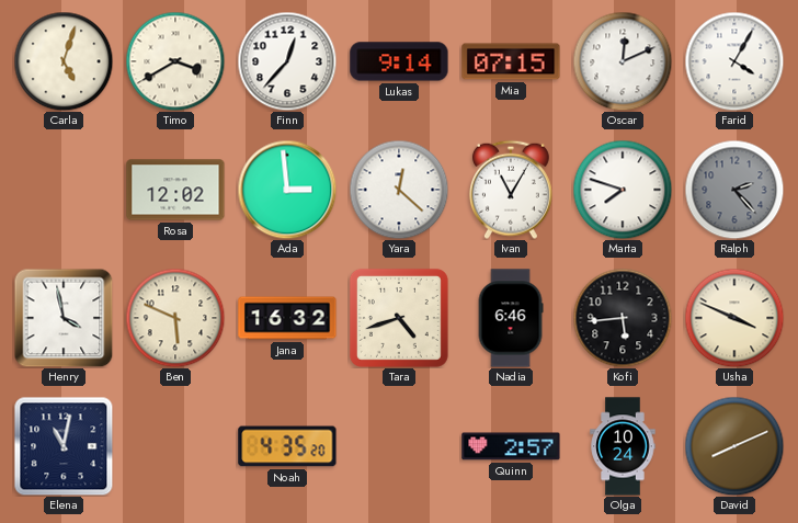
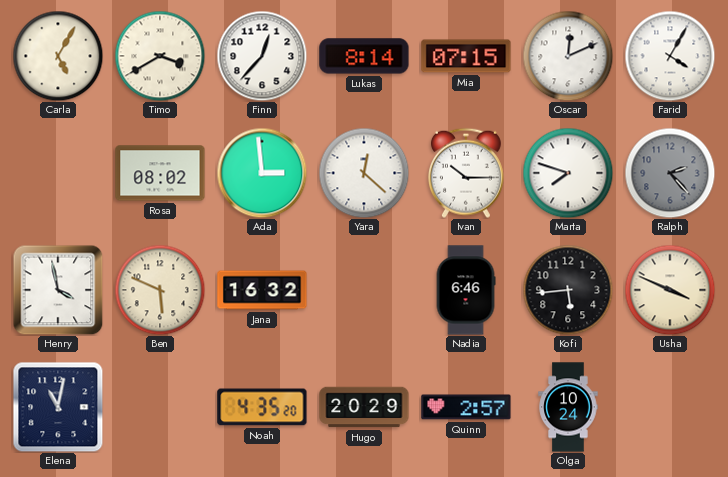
Carla: 5:03 -> 5:05 (58, 56)
Lukas: 9:14 -> 8:14 (364, 56)
Rosa: 12:02 -> 08:02 (160, 173)
Ivan: 11:05 -> 10:15 (466, 173)
Tara: 4:42 -> none (399, 318)
Hugo: none -> 20:29 (364, 407)
David: 8:11 -> none (734, 446)
